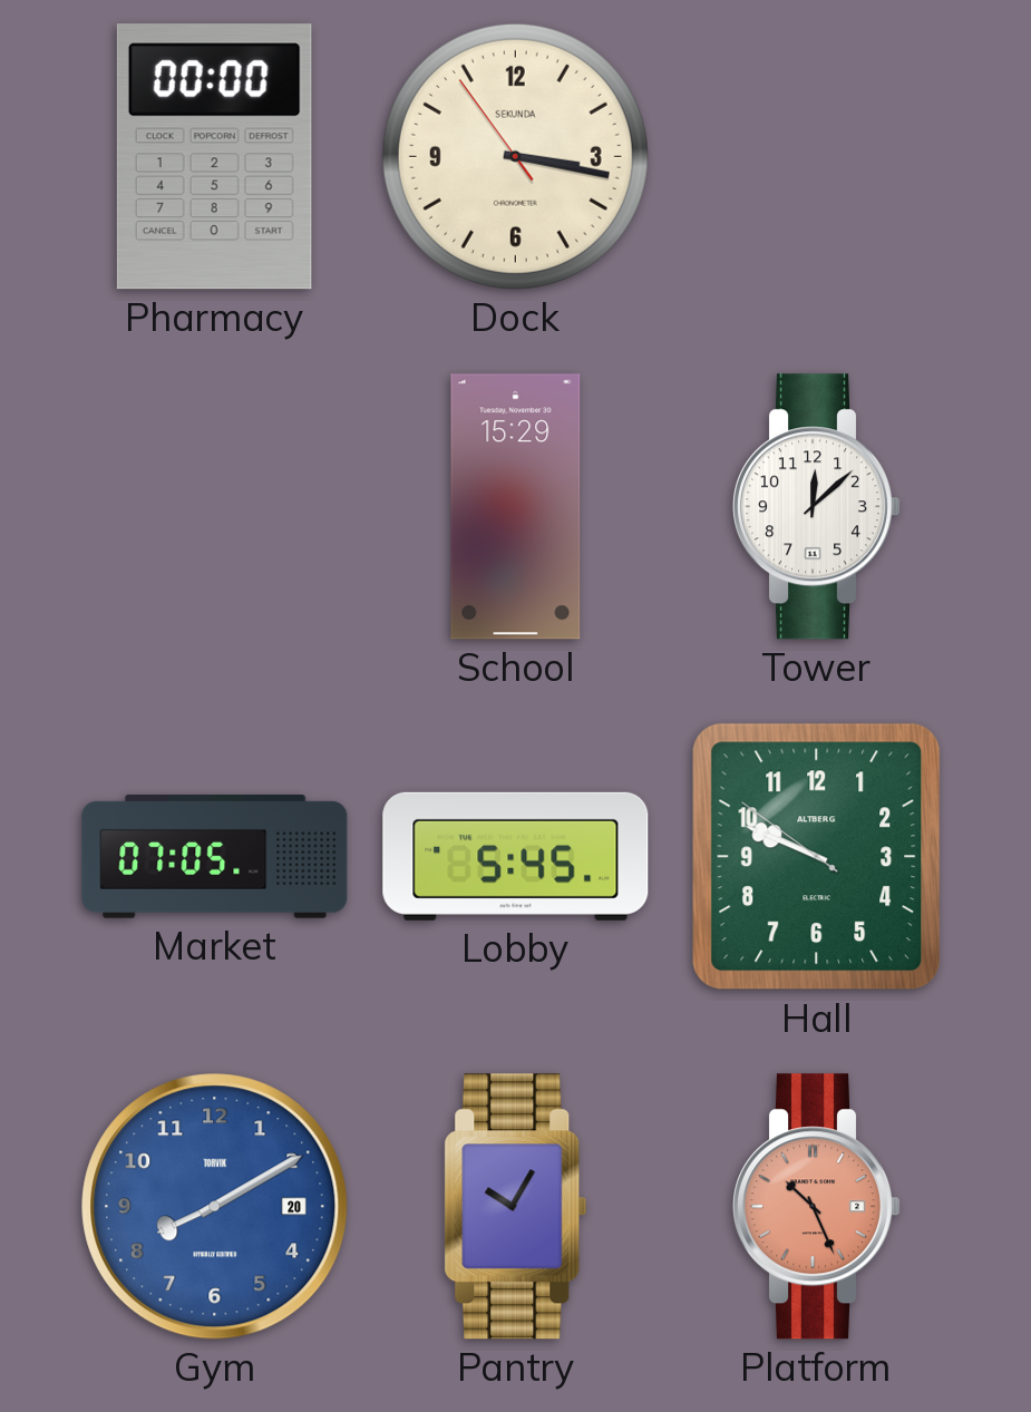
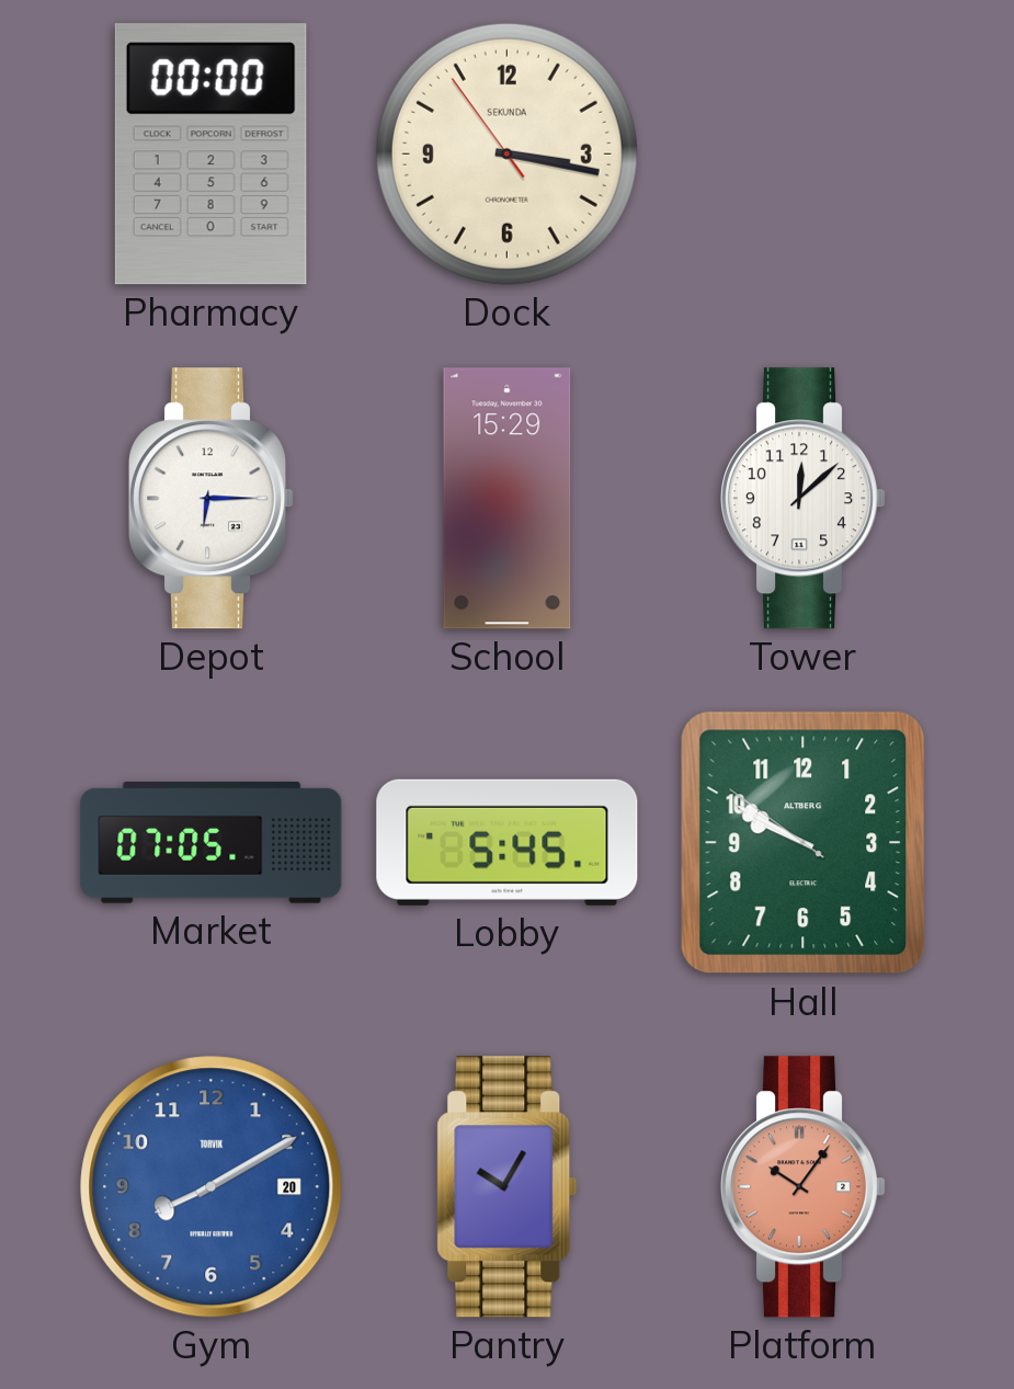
Depot: none -> 6:15 (213, 499)
Hall: 9:48 -> 9:49 (804, 843)
Platform: 10:26 -> 10:06 (805, 1187)
